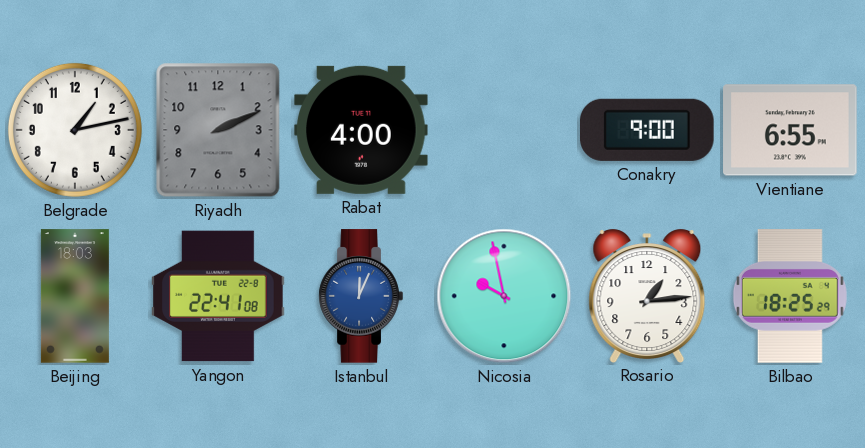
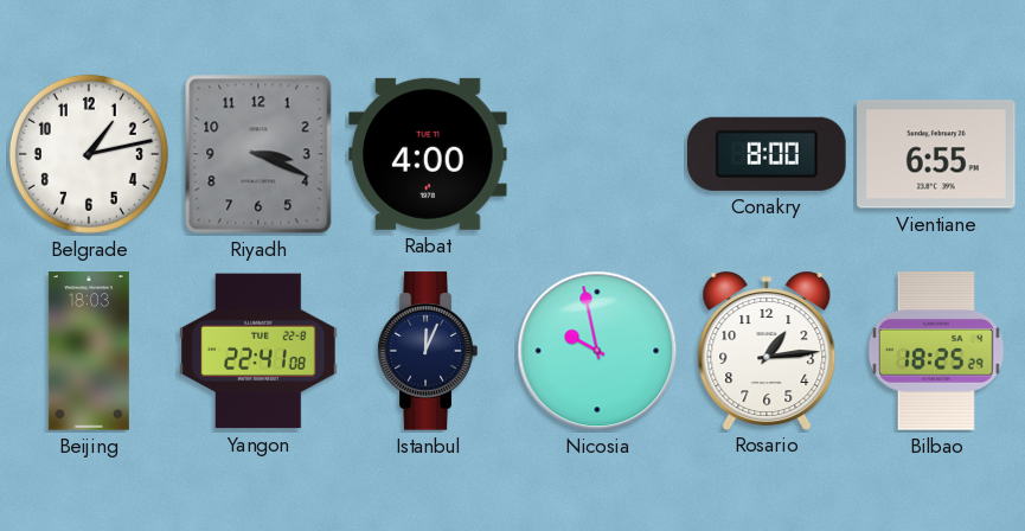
Riyadh: 2:11 -> 3:19 (258, 154)
Conakry: 9:00 -> 8:00 (768, 154)
Istanbul dial: blue -> navy (428, 351)
